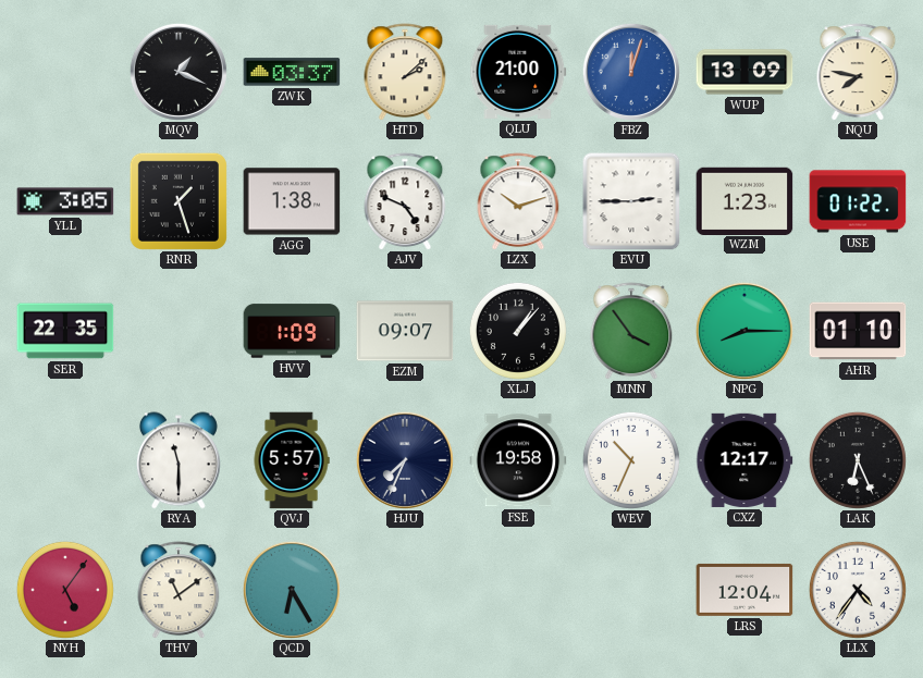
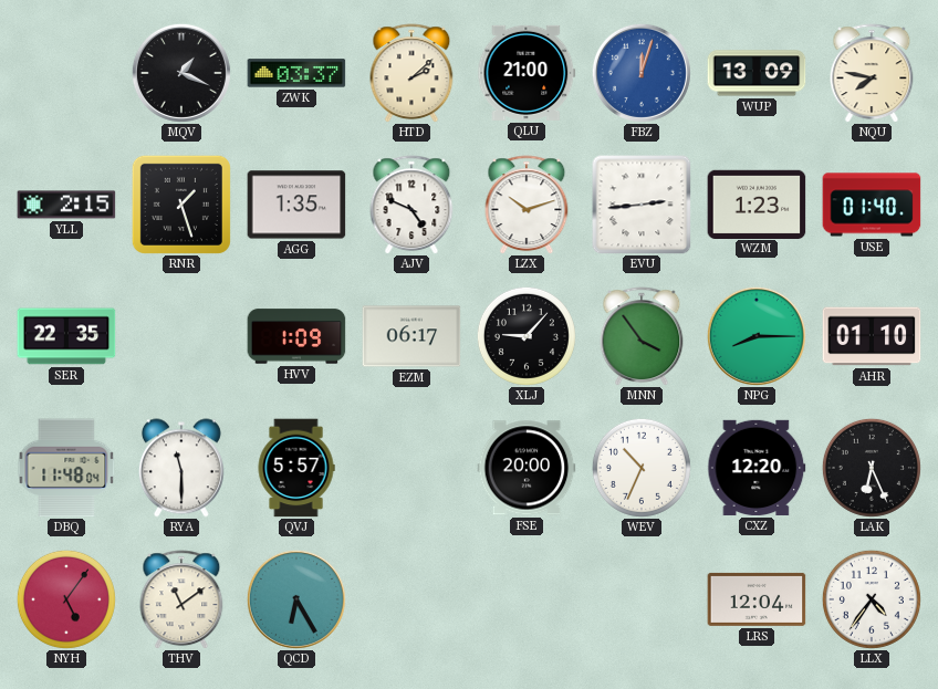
YLL: 3:05 -> 2:15 (66, 205)
AGG: 1:38 -> 1:35 (296, 205)
EVU: 2:45 -> 2:44 (642, 205)
USE: 01:22 -> 01:40 (872, 205)
EZM: 09:07 -> 06:17 (411, 336)
XLJ: 1:07 -> 9:07 (527, 336)
DBQ: none -> 11:48 (66, 468)
HJU: 7:34 -> none (405, 460)
FSE: 19:58 -> 20:00 (527, 468)
CXZ: 12:17 -> 12:20 (757, 468)
